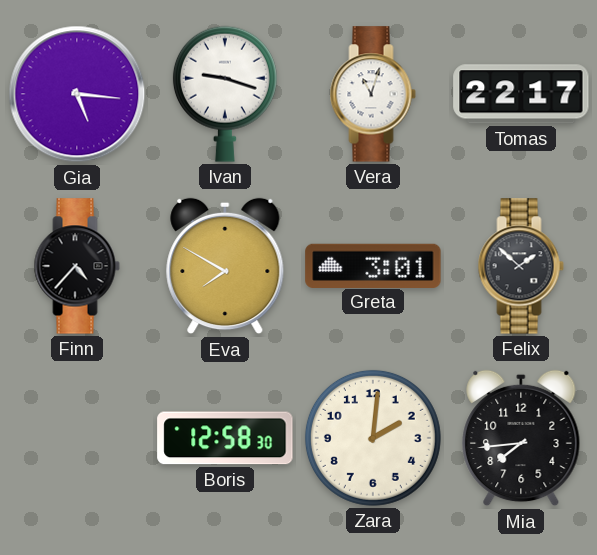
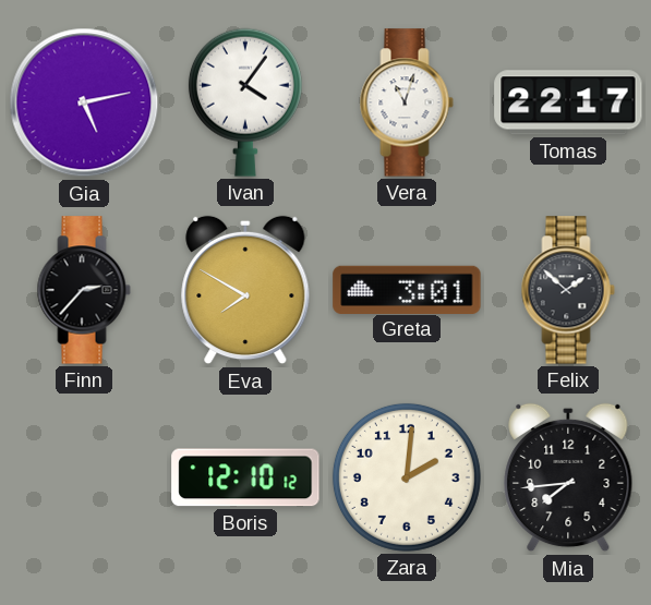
Gia: 5:16 -> 5:13 (84, 102)
Ivan: 9:18 -> 4:06 (245, 102)
Finn: 4:37 -> 2:37 (84, 290)
Boris: 12:58 -> 12:10 (245, 477)
